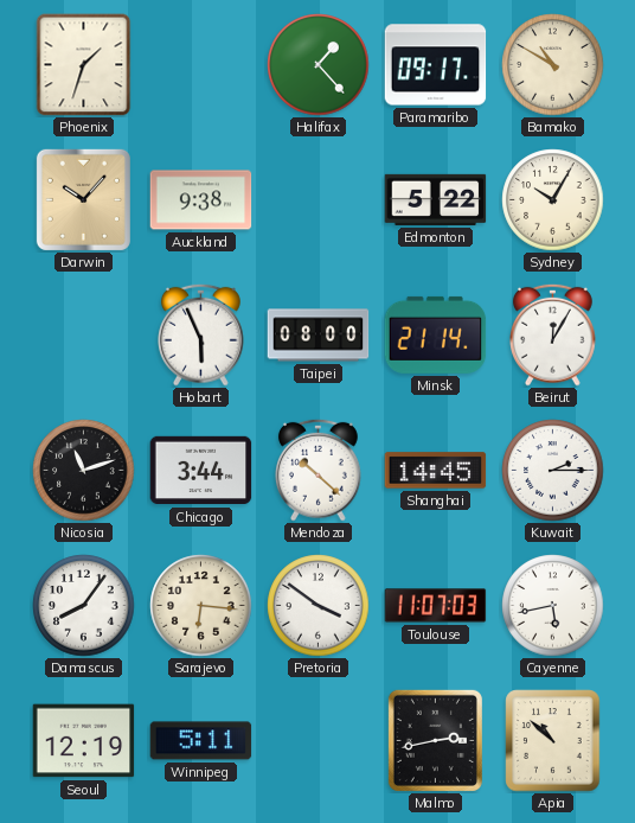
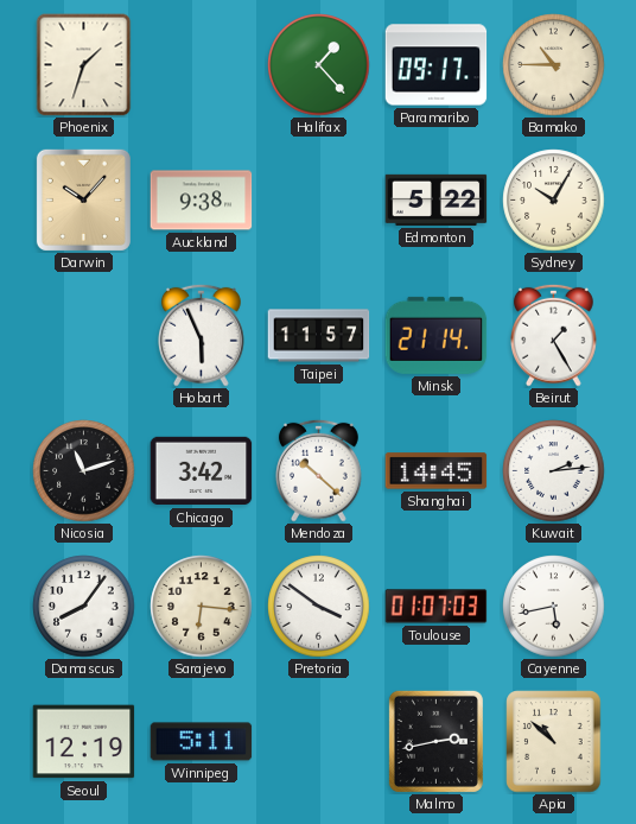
Bamako: 10:50 -> 10:45 (554, 65)
Taipei: 08:00 -> 11:57 (319, 336)
Beirut: 12:05 -> 1:25 (554, 335)
Chicago: 3:44 -> 3:42 (202, 471)
Kuwait: 2:15 -> 2:14 (554, 471)
Toulouse: 11:07 -> 01:07 (437, 607)
